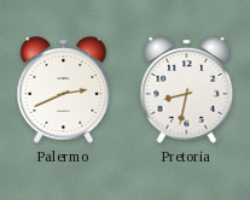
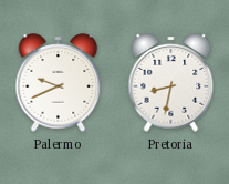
Palermo: 2:41 -> 9:41 (59, 83)
